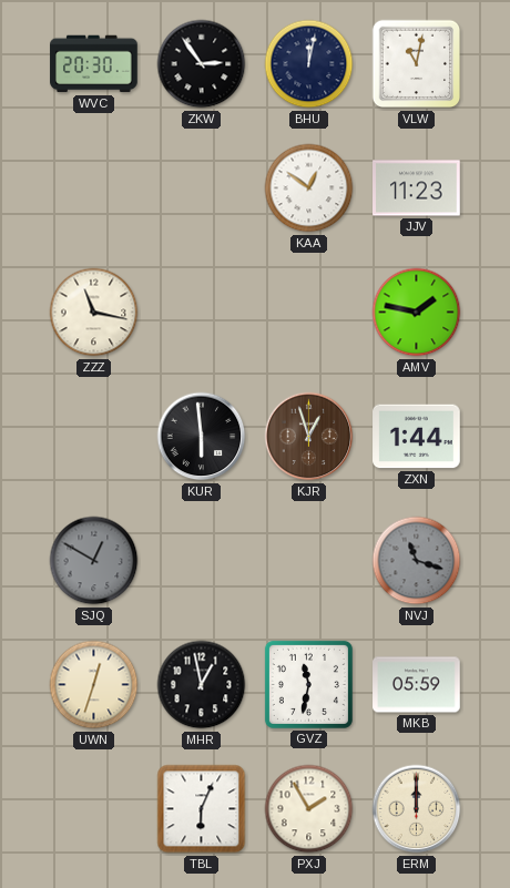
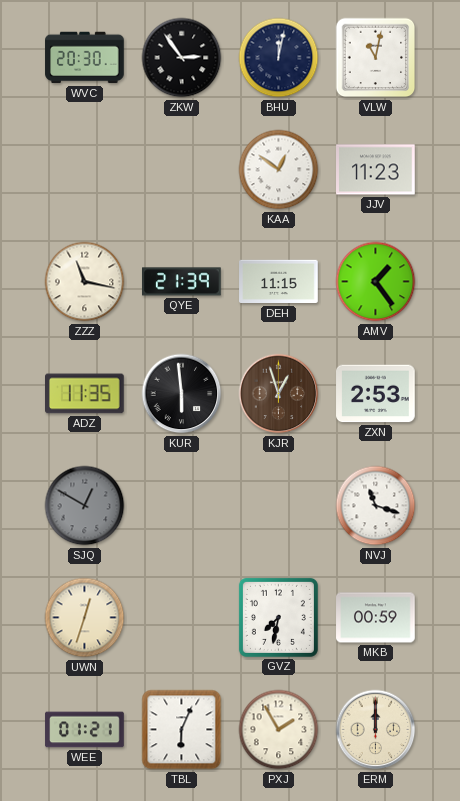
QYE: none -> 21:39 (182, 282)
DEH: none -> 11:15 (279, 282)
AMV: 1:47 -> 1:24 (376, 282)
ADZ: none -> 11:35 (85, 394)
ZXN: 1:44 -> 2:53 (376, 394)
NVJ dial: grey -> white (376, 506)
MHR: 12:58 -> none (202, 685)
GVZ: 11:32 -> 7:32 (278, 617)
MKB: 05:59 -> 00:59 (376, 618)
WEE: none -> 01:21 (85, 730)
